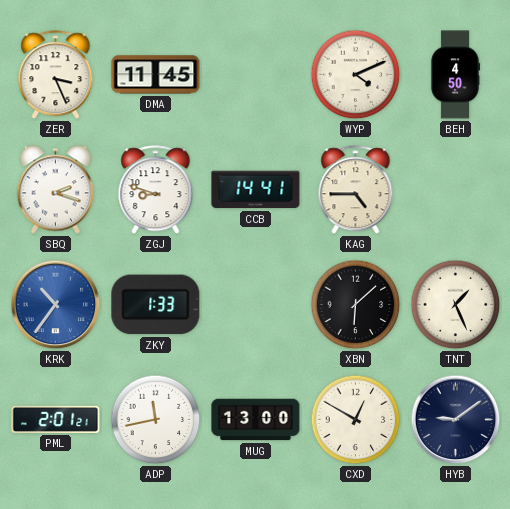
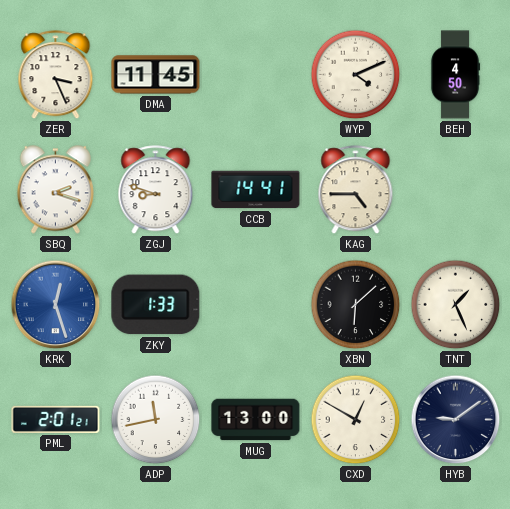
KRK: 10:36 -> 12:27 (56, 305)
